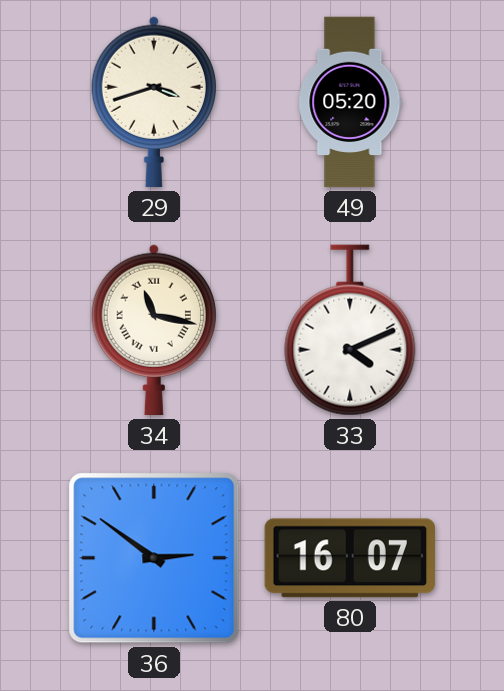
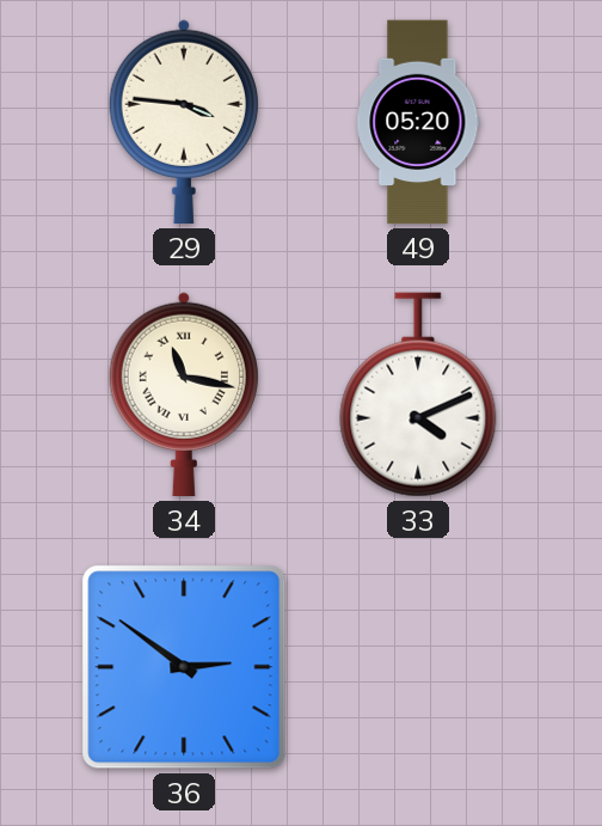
29: 3:42 -> 3:46 (184, 122)
80: 16:07 -> none (350, 558)
